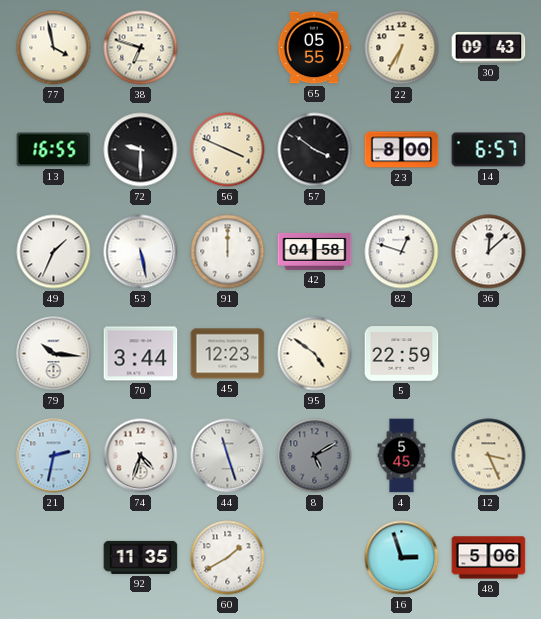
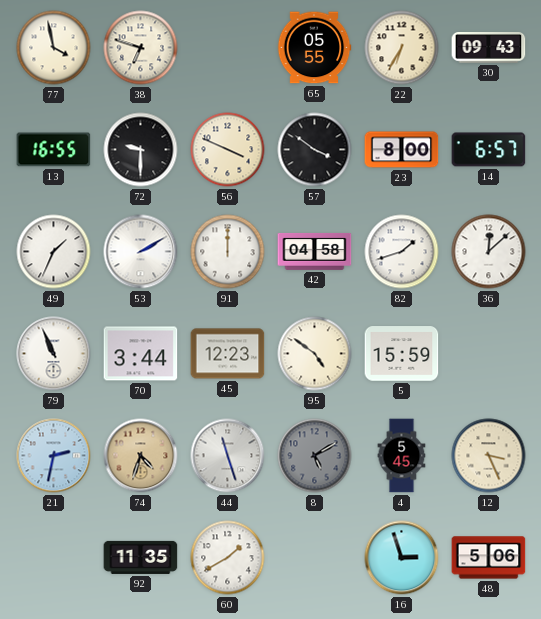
53: 5:28 -> 2:10 (141, 252)
82: 12:48 -> 1:42 (402, 252)
79: 10:16 -> 10:56 (54, 354)
5: 22:59 -> 15:59 (402, 354)
74 dial: white -> champagne (141, 456)
